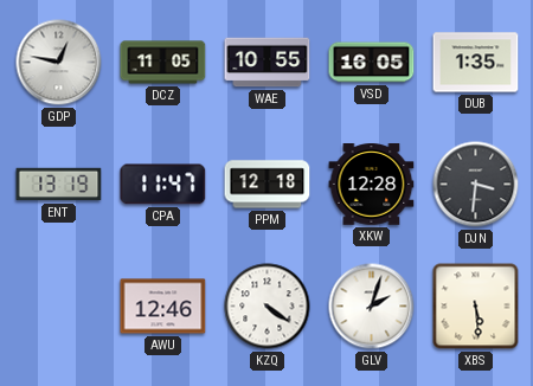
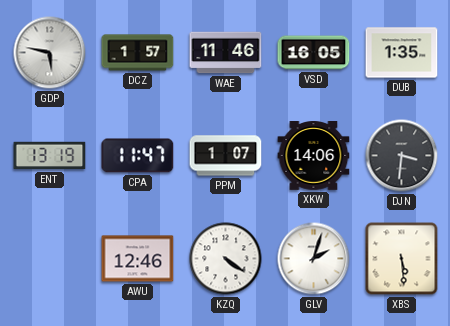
GDP: 12:47 -> 5:47 (50, 53)
DCZ: 11:05 -> 1:57 (138, 53)
WAE: 10:55 -> 11:46 (226, 53)
PPM: 12:18 -> 1:07 (226, 156)
XKW: 12:28 -> 14:06 (314, 156)
